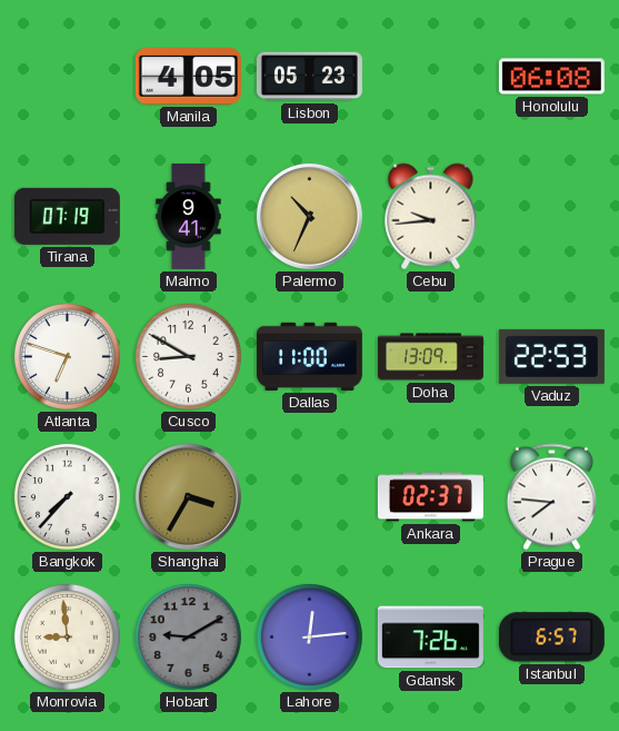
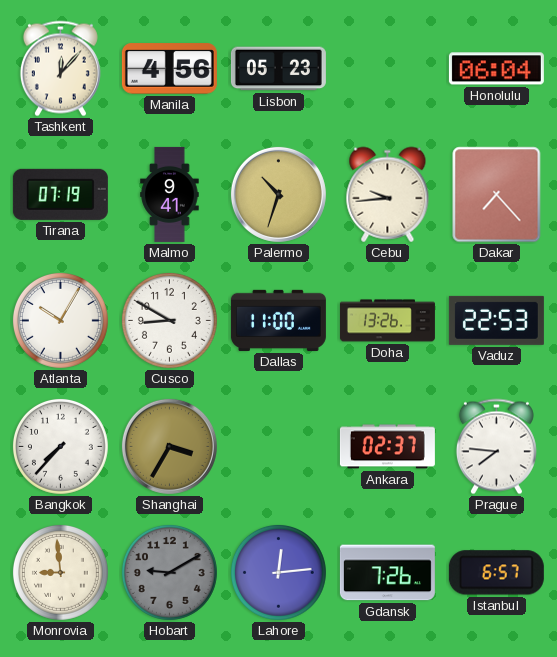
Tashkent: none -> 12:07 (60, 69)
Manila: 4:05 -> 4:56 (169, 69)
Honolulu: 06:08 -> 06:04 (496, 69)
Palermo: 10:34 -> 10:33 (278, 194)
Dakar: none -> 7:23 (497, 195)
Atlanta: 6:48 -> 10:05 (60, 320)
Doha: 13:09 -> 13:26 (387, 321)
